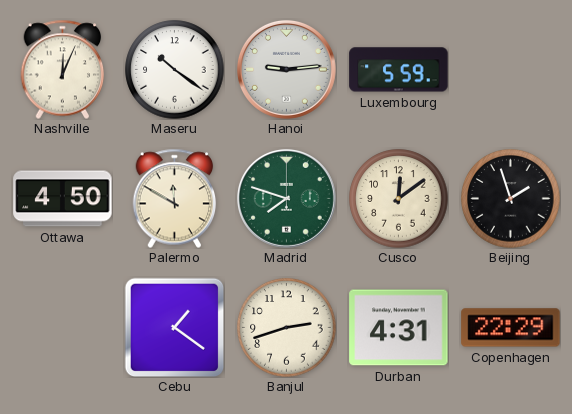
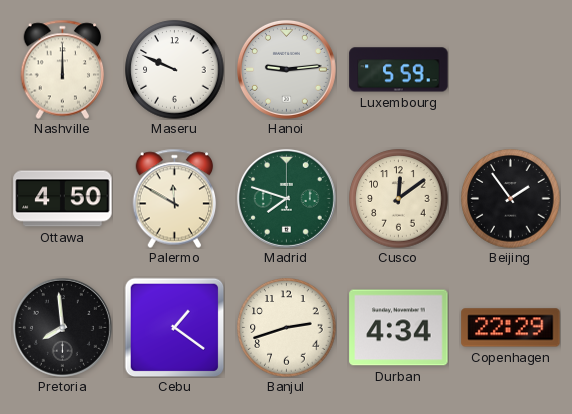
Nashville: 12:04 -> 12:00 (63, 69)
Maseru: 10:21 -> 9:49 (175, 70)
Beijing: 1:57 -> 1:54 (511, 199)
Pretoria: none -> 7:59 (62, 327)
Durban: 4:31 -> 4:34 (399, 328)
